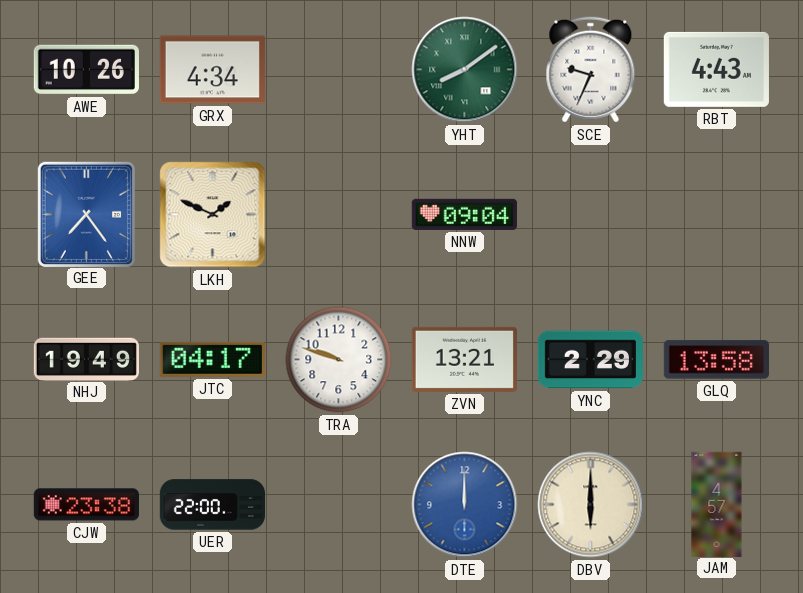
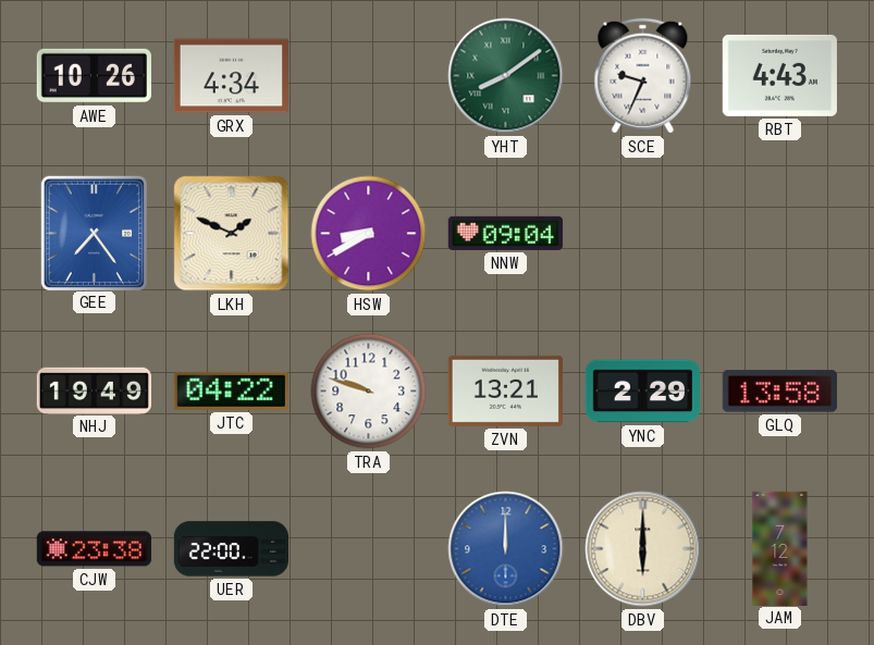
HSW: none -> 8:40 (369, 234)
JTC: 04:17 -> 04:22 (231, 390)
JAM: 4:57 -> 7:12 (780, 548)
